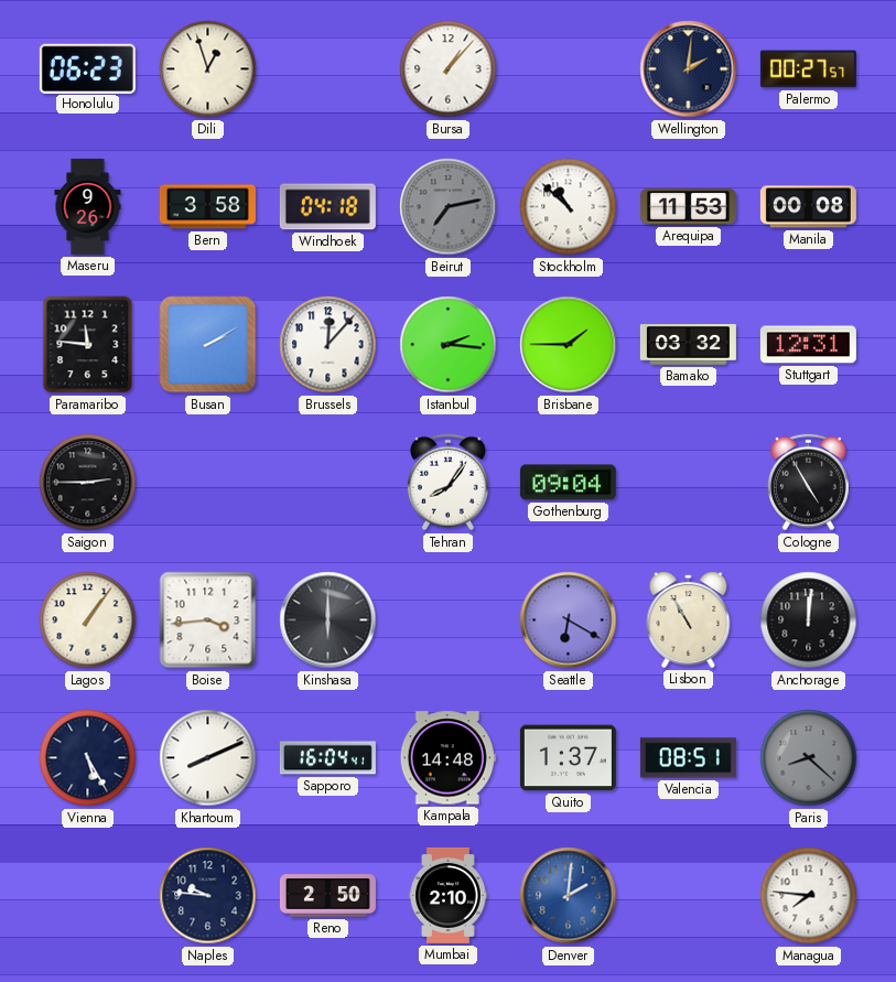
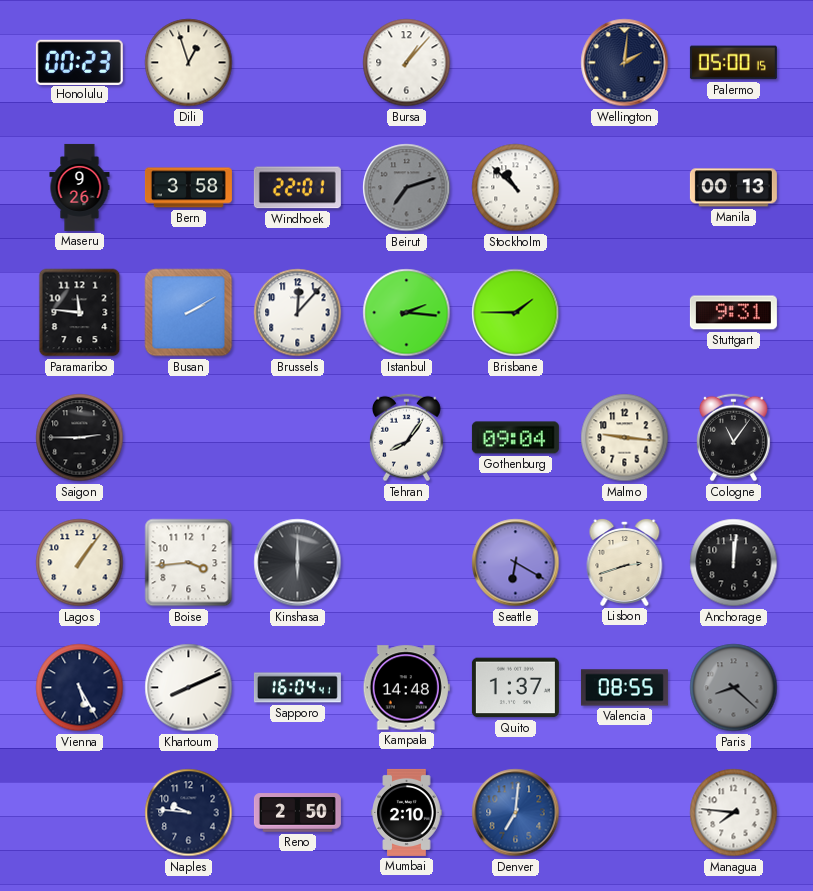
Honolulu: 06:23 -> 00:23 (79, 62)
Palermo: 00:27 -> 05:00 (733, 63)
Windhoek: 04:18 -> 22:01 (297, 188)
Beirut: 7:13 -> 7:12 (407, 188)
Arequipa: 11:53 -> none (688, 207)
Manila: 00:08 -> 00:13 (733, 188)
Bamako: 03:32 -> none (688, 345)
Stuttgart: 12:31 -> 9:31 (733, 313)
Malmo: none -> 9:16 (625, 438)
Cologne: 4:55 -> 11:06 (733, 438)
Lisbon: 10:55 -> 2:42 (625, 563)
Valencia: 08:51 -> 08:55 (624, 688)
Denver: 2:01 -> 7:01 (516, 813)
